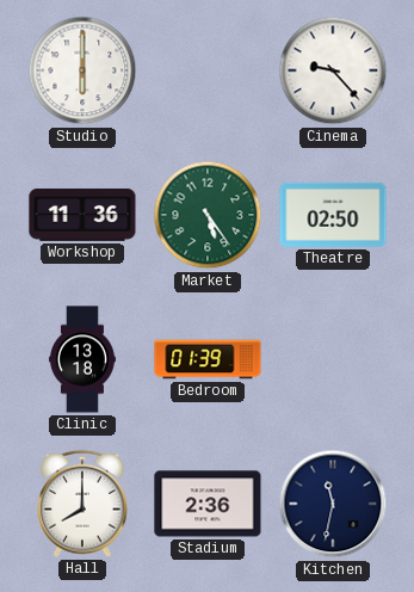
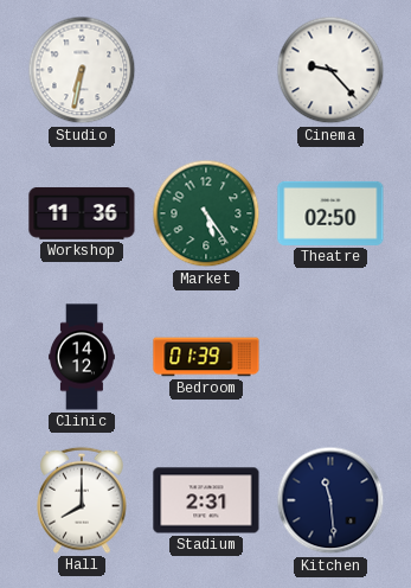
Studio: 6:00 -> 6:32 (82, 70)
Clinic: 13:18 -> 14:12 (82, 357)
Stadium: 2:36 -> 2:31 (206, 500)
Kitchen: 11:32 -> 11:29 (330, 500)
